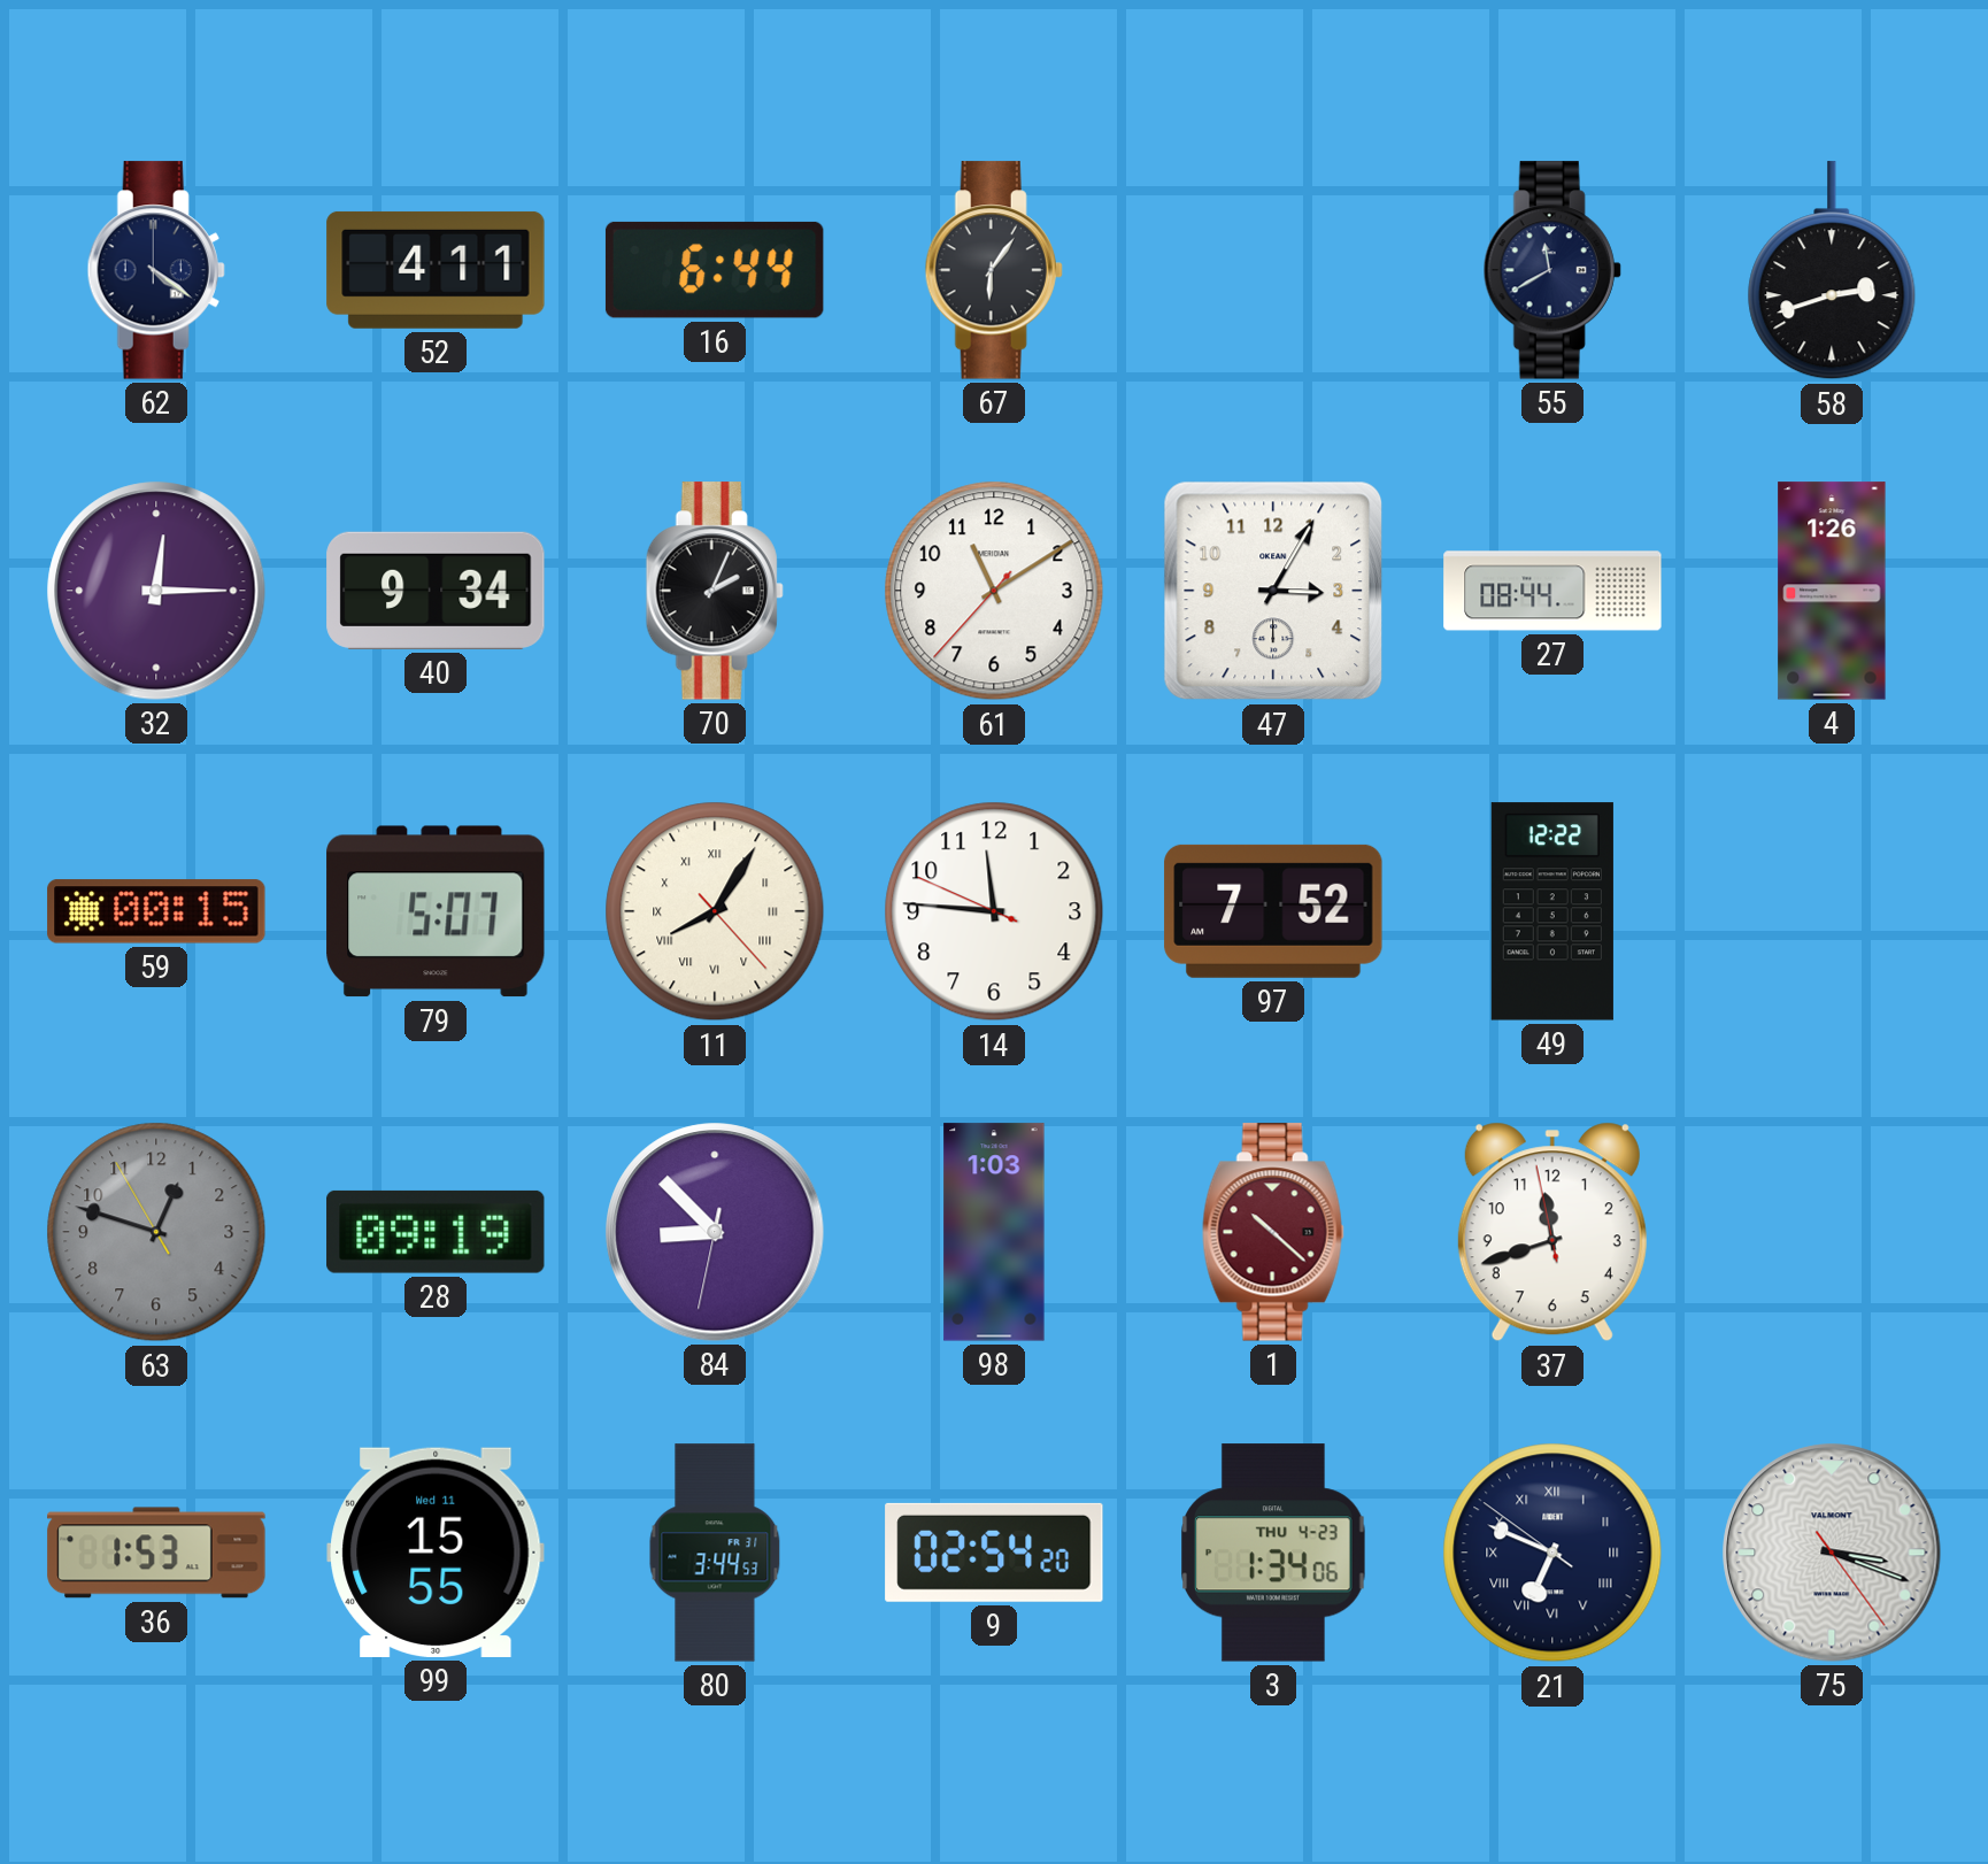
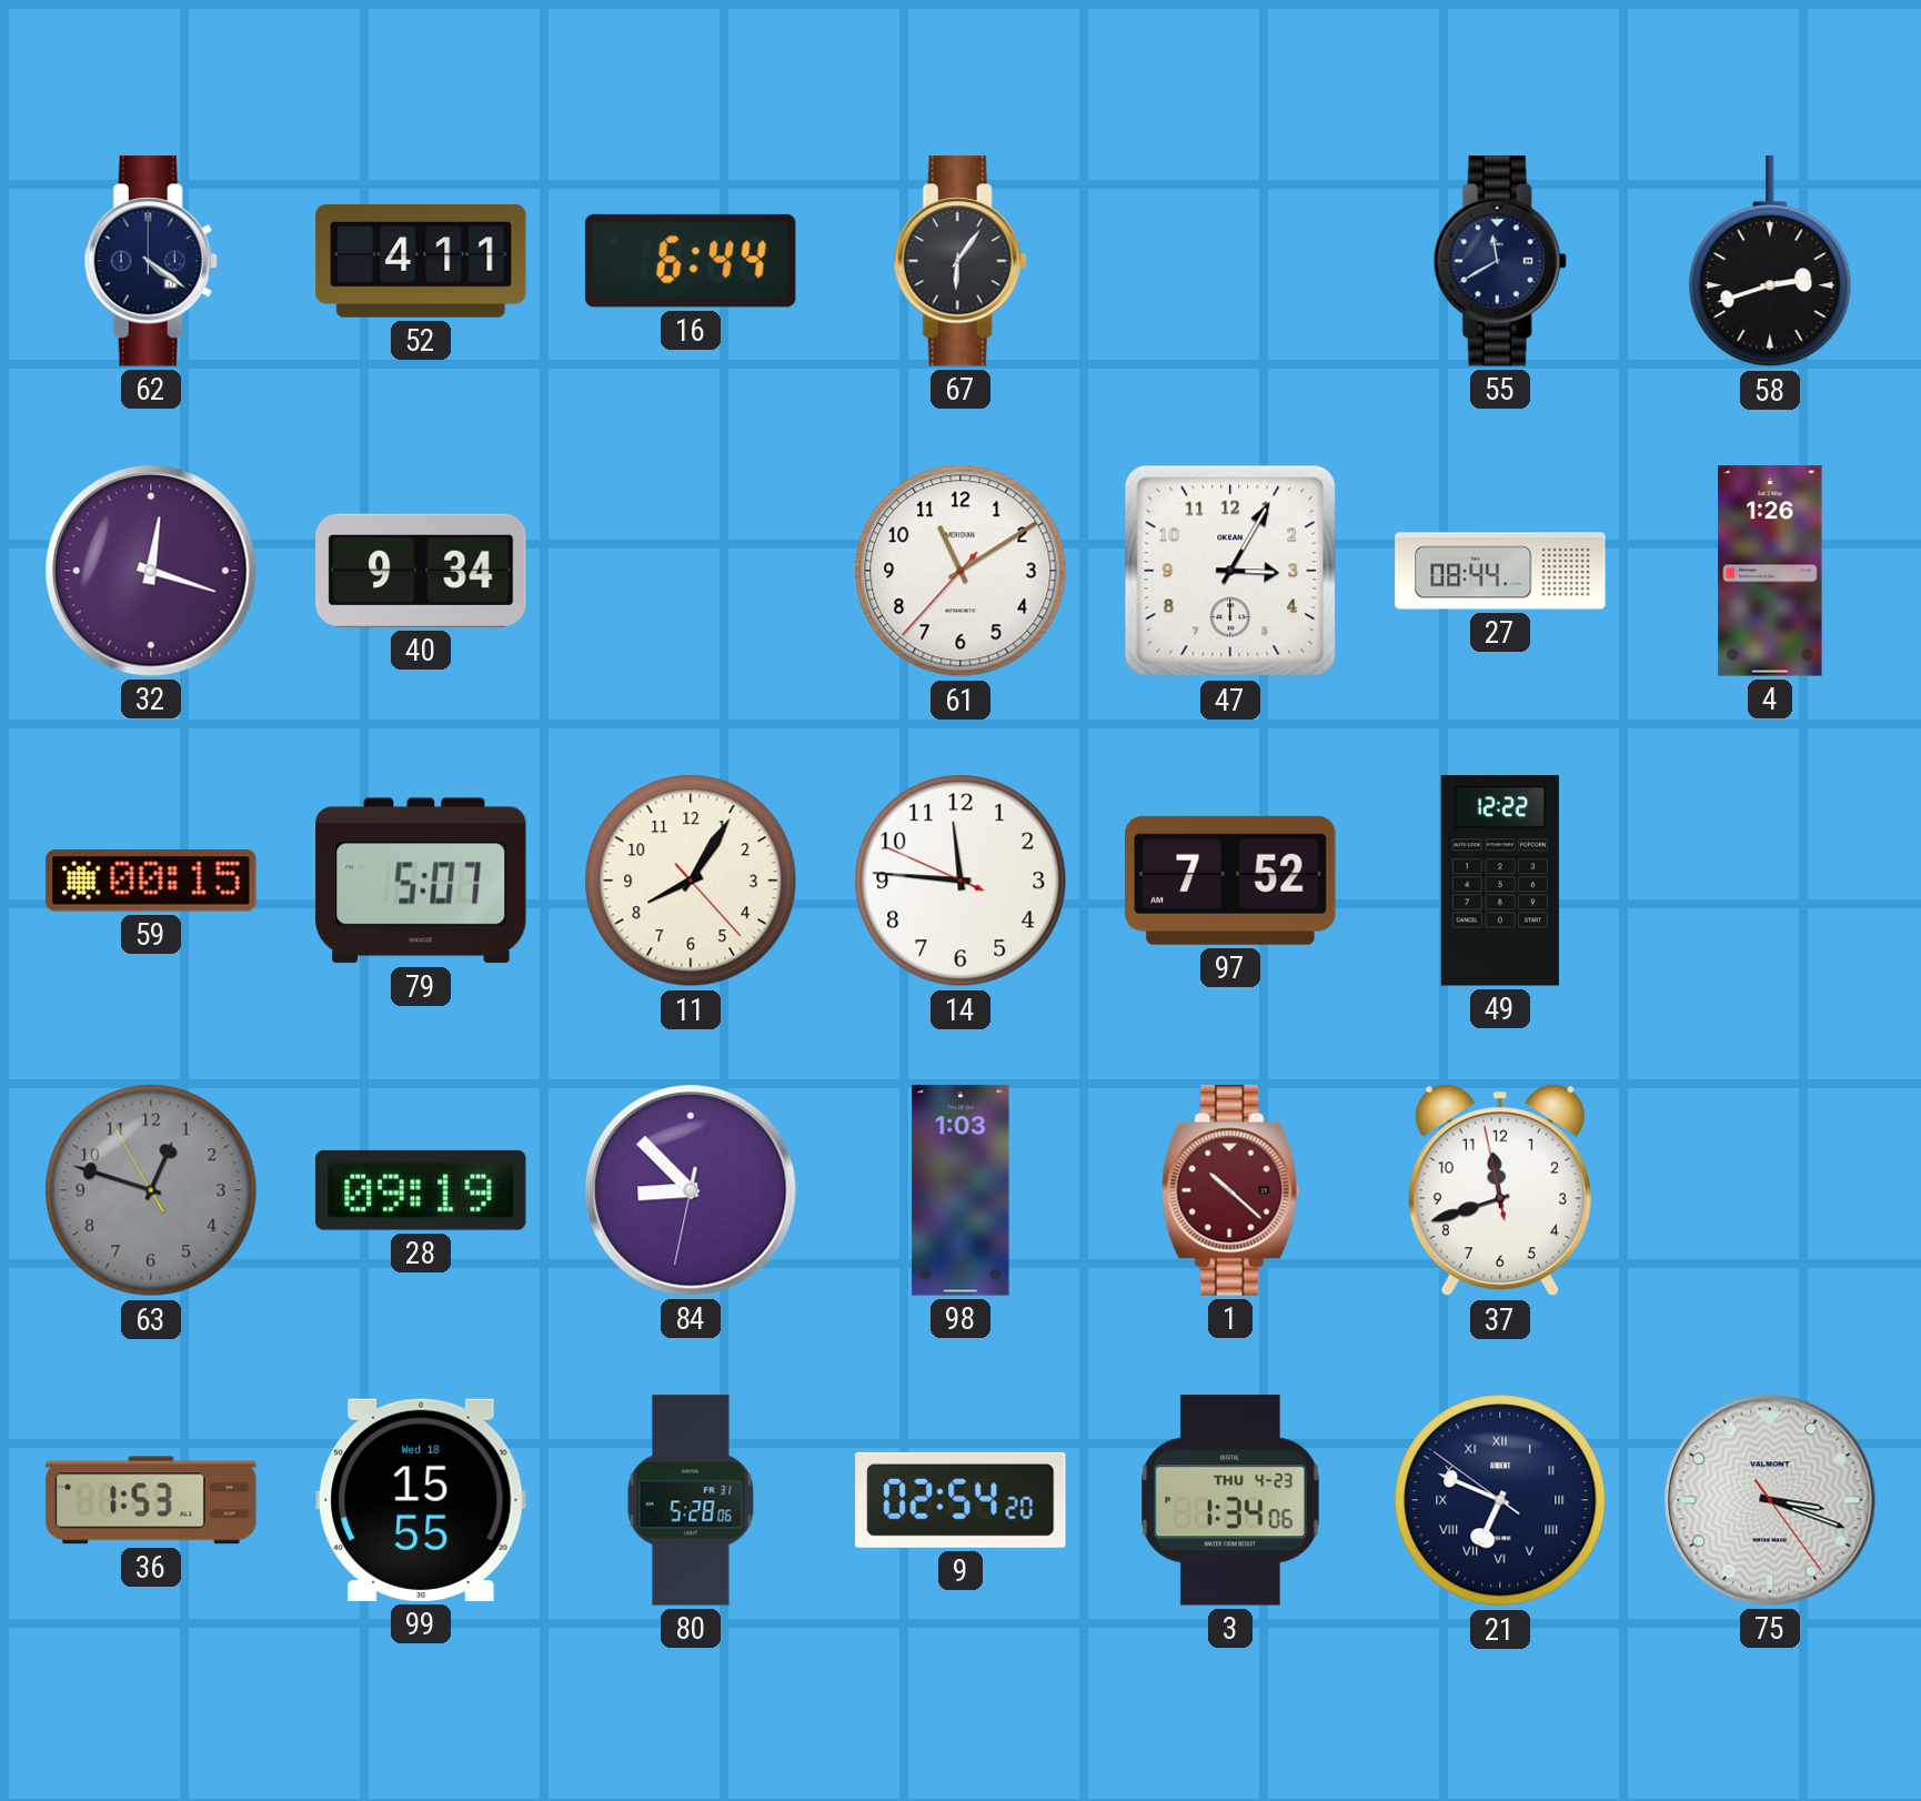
32: 12:15 -> 12:18 (151, 571)
70: 2:04 -> none (715, 591)
11 numerals: Roman -> Arabic (691, 881)
99 date: Wed 11 -> Wed 18 (421, 1500)
80: 3:44 -> 5:28 (691, 1500)
